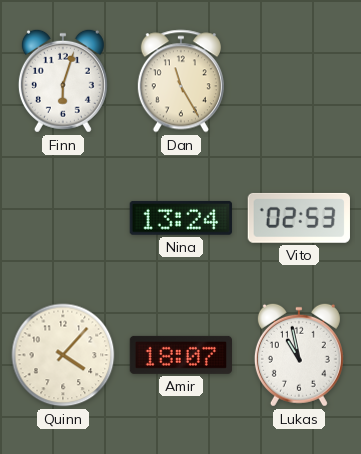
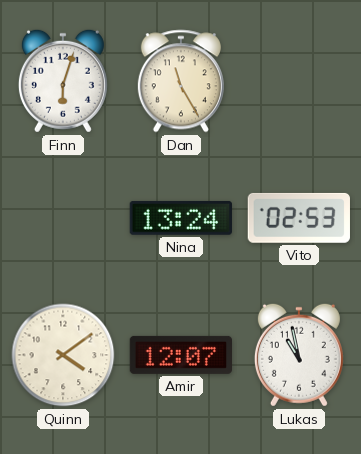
Quinn: 4:07 -> 4:09 (63, 355)
Amir: 18:07 -> 12:07 (180, 355)
